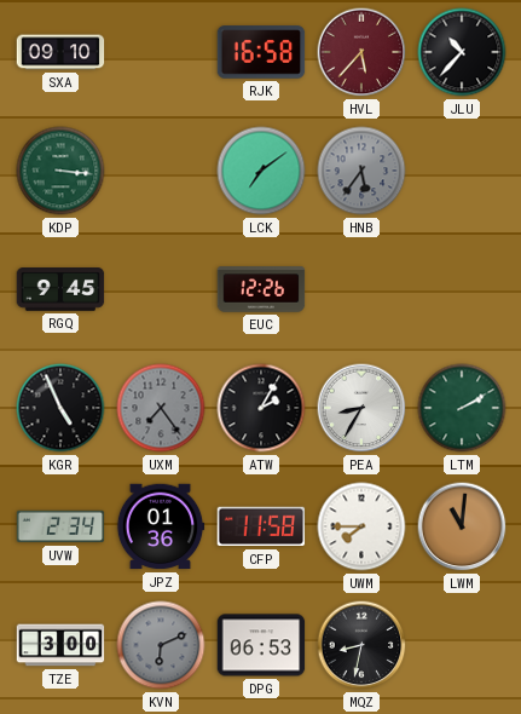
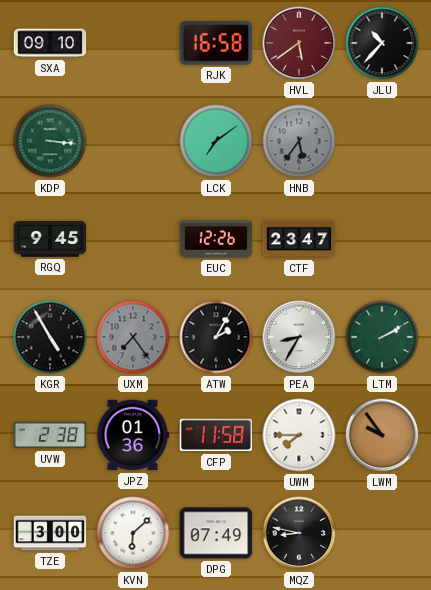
HVL: 5:37 -> 5:39 (299, 43)
CTF: none -> 23:47 (299, 239)
KGR: 4:56 -> 4:55 (50, 337)
UVW: 2:34 -> 2:38 (50, 435)
LWM: 11:01 -> 9:54 (382, 435)
KVN: 6:11 -> 6:08 (133, 533)
KVN dial: grey -> white (133, 533)
DPG: 06:53 -> 07:49 (216, 533)
MQZ: 8:32 -> 8:47 (299, 533)
